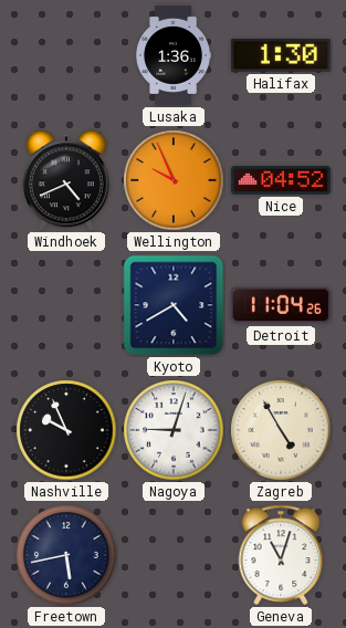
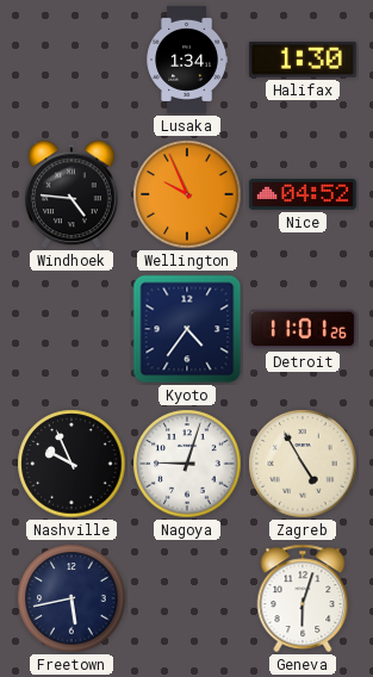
Lusaka: 1:36 -> 1:34 (187, 60)
Windhoek: 4:41 -> 4:46 (72, 194)
Kyoto: 4:40 -> 4:36 (187, 329)
Detroit: 11:04 -> 11:01 (303, 329)
Geneva: 11:03 -> 6:03 (303, 598)
